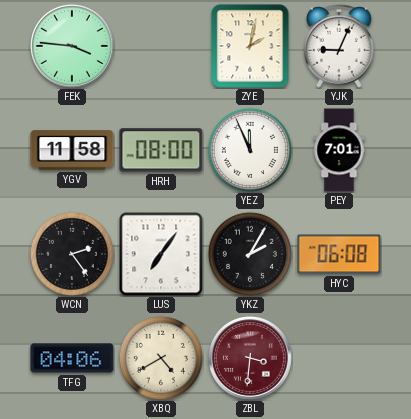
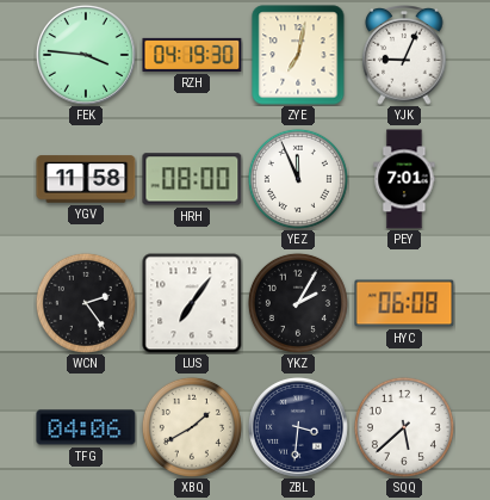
RZH: none -> 04:19 (192, 55)
ZYE: 2:02 -> 7:02 (298, 55)
XBQ: 4:40 -> 1:40 (192, 427)
ZBL dial: burgundy -> navy (298, 427)
SQQ: none -> 5:38 (404, 427)
